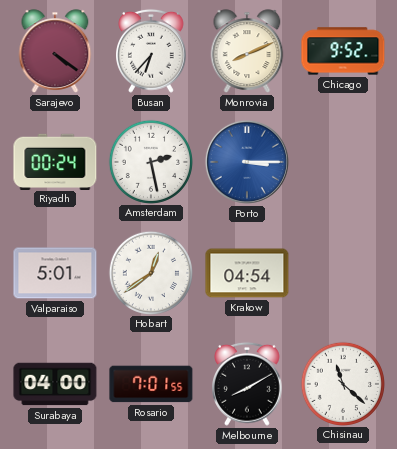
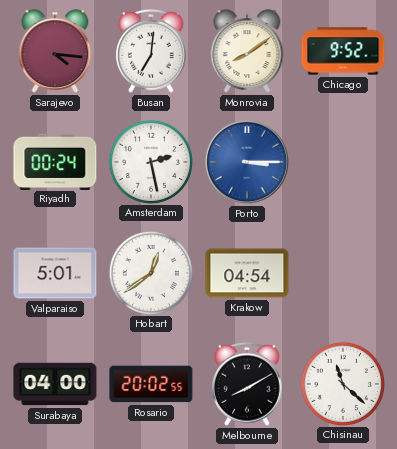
Sarajevo: 4:21 -> 4:16 (55, 51)
Busan: 6:37 -> 7:01 (152, 51)
Monrovia: 8:11 -> 8:09 (247, 51)
Rosario: 7:01 -> 20:02 (151, 384)
